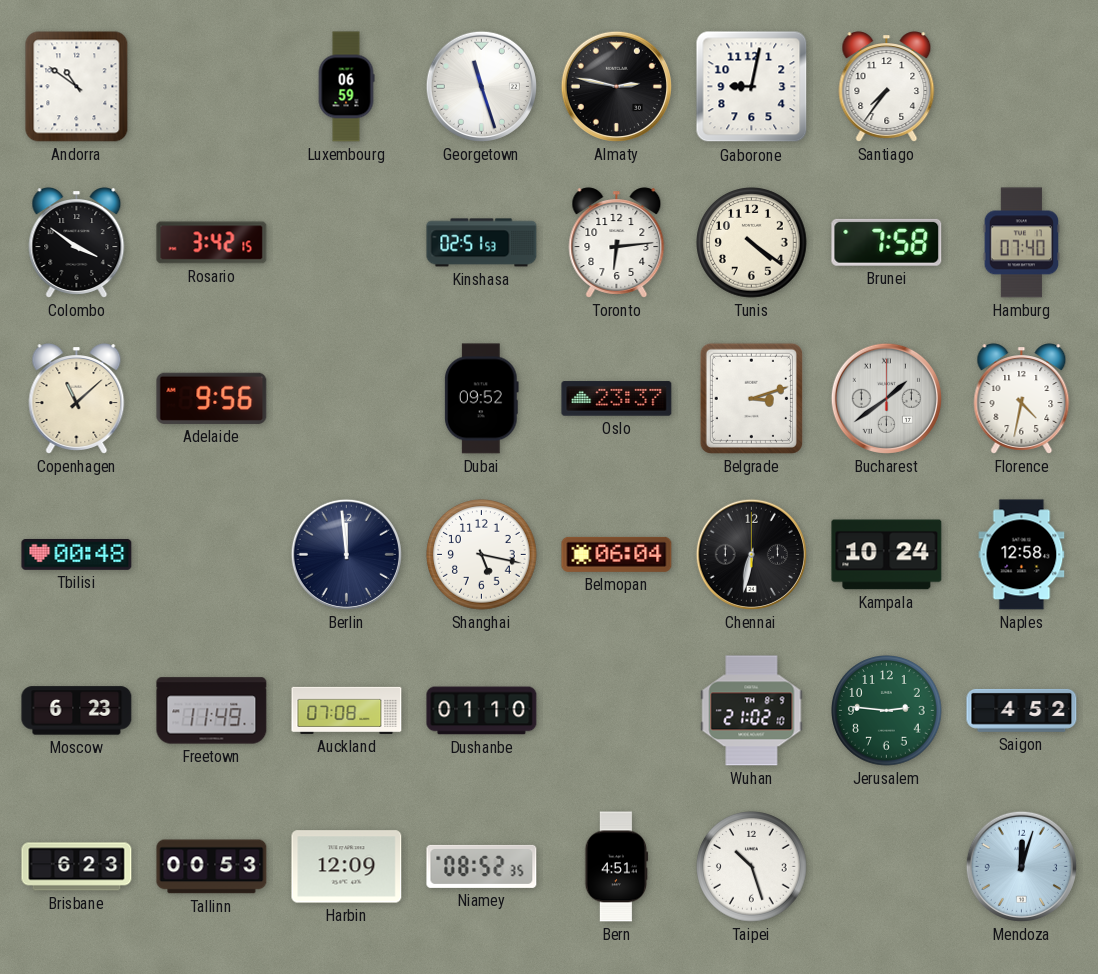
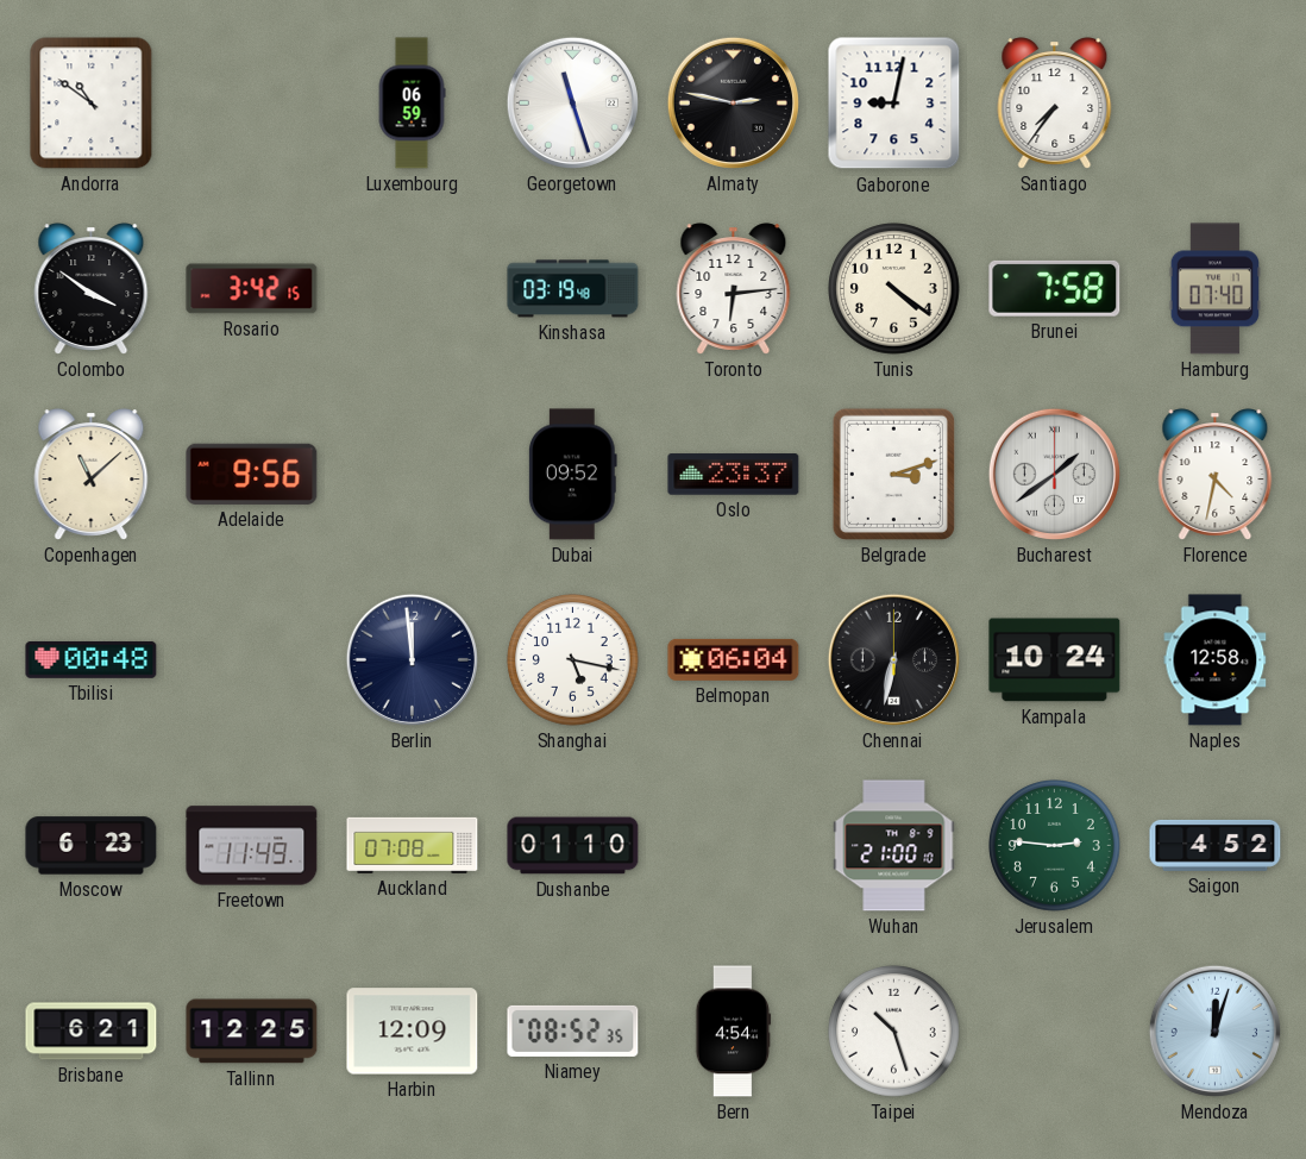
Kinshasa: 02:51 -> 03:19 (573, 289)
Wuhan: 21:02 -> 21:00 (894, 846)
Brisbane: 6:23 -> 6:21 (92, 1032)
Tallinn: 00:53 -> 12:25 (252, 1032)
Bern: 4:51 -> 4:54 (734, 1032)
